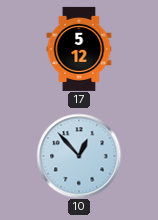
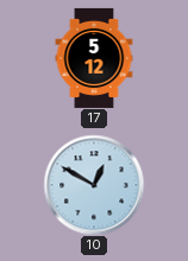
10: 12:53 -> 12:50 (94, 185)
